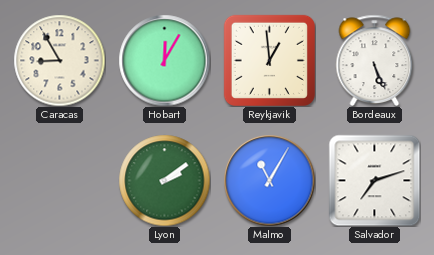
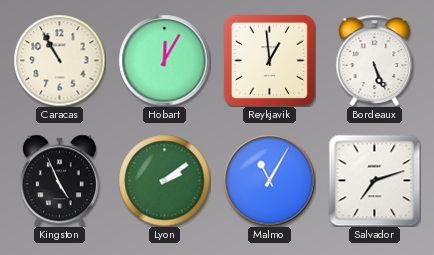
Caracas: 8:55 -> 10:55 (59, 60)
Kingston: none -> 4:56 (59, 180)
